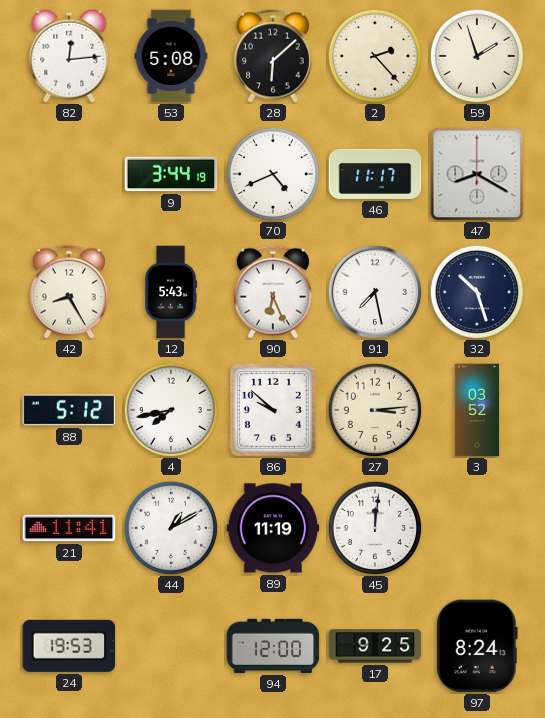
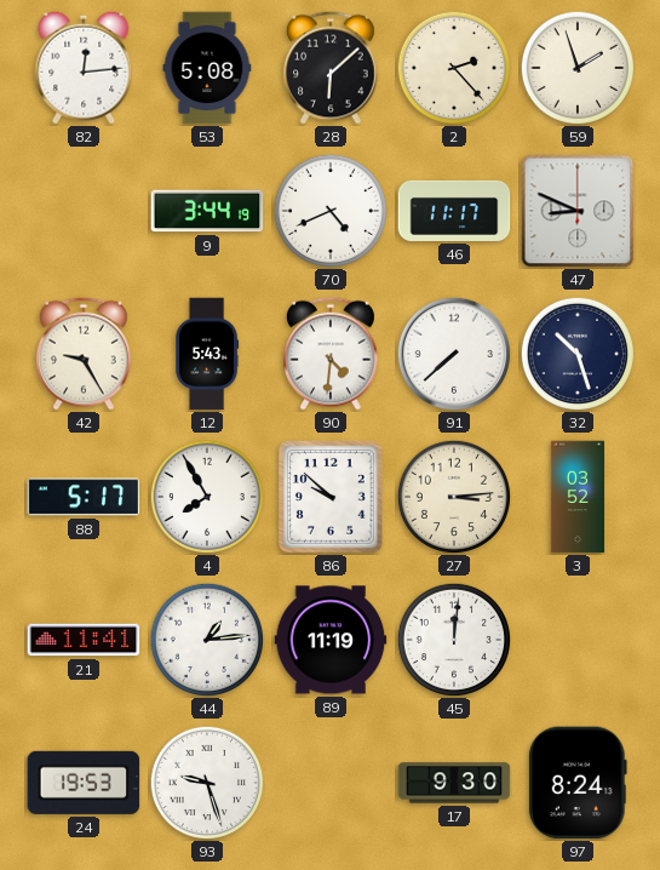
47: 8:20 -> 8:49 (578, 211)
42: 8:25 -> 9:25 (84, 354)
90: 6:26 -> 4:31 (331, 354)
91: 7:28 -> 7:38 (454, 354)
88: 5:12 -> 5:17 (84, 497)
4: 7:43 -> 7:55 (206, 496)
44: 1:10 -> 1:14 (206, 639)
93: none -> 9:27 (206, 782)
94: 12:00 -> none (273, 646)
17: 9:25 -> 9:30 (454, 783)
